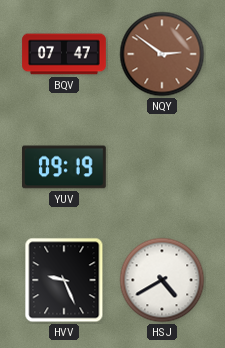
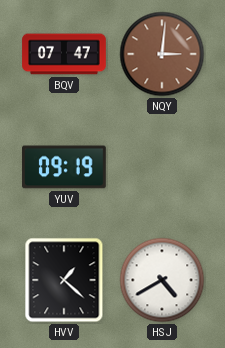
NQY: 2:51 -> 3:01 (162, 54)
HVV: 9:26 -> 1:22 (64, 280)
